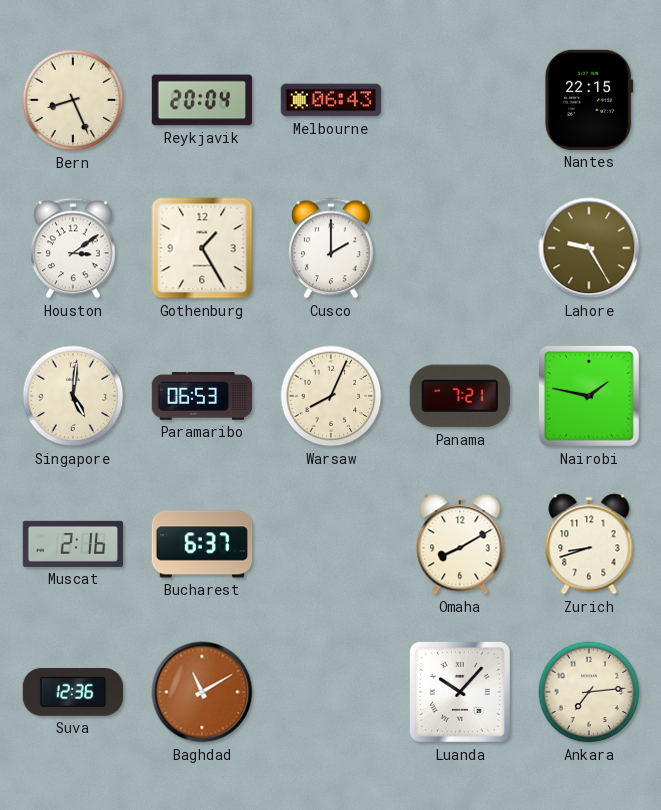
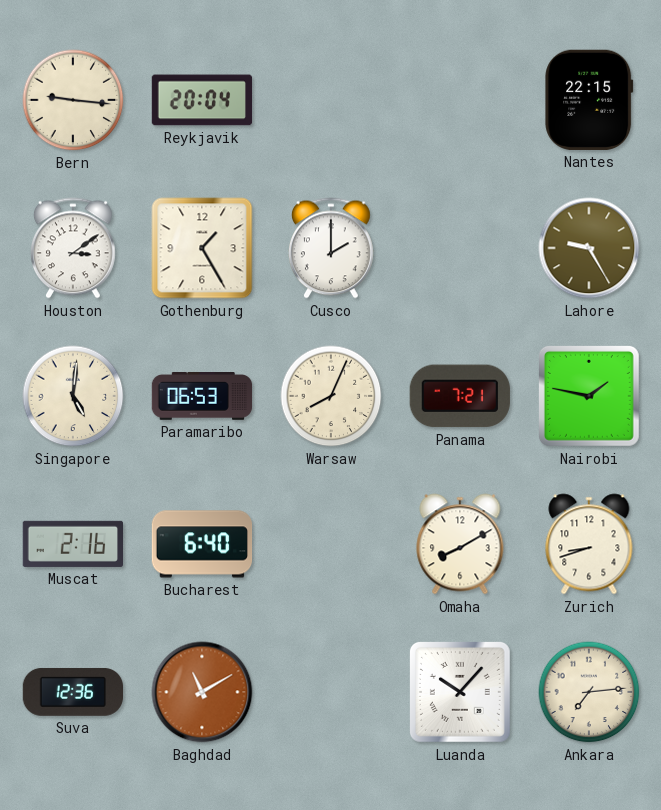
Bern: 8:26 -> 9:16 (73, 100)
Melbourne: 06:43 -> none (331, 100)
Bucharest: 6:37 -> 6:40 (202, 544)
